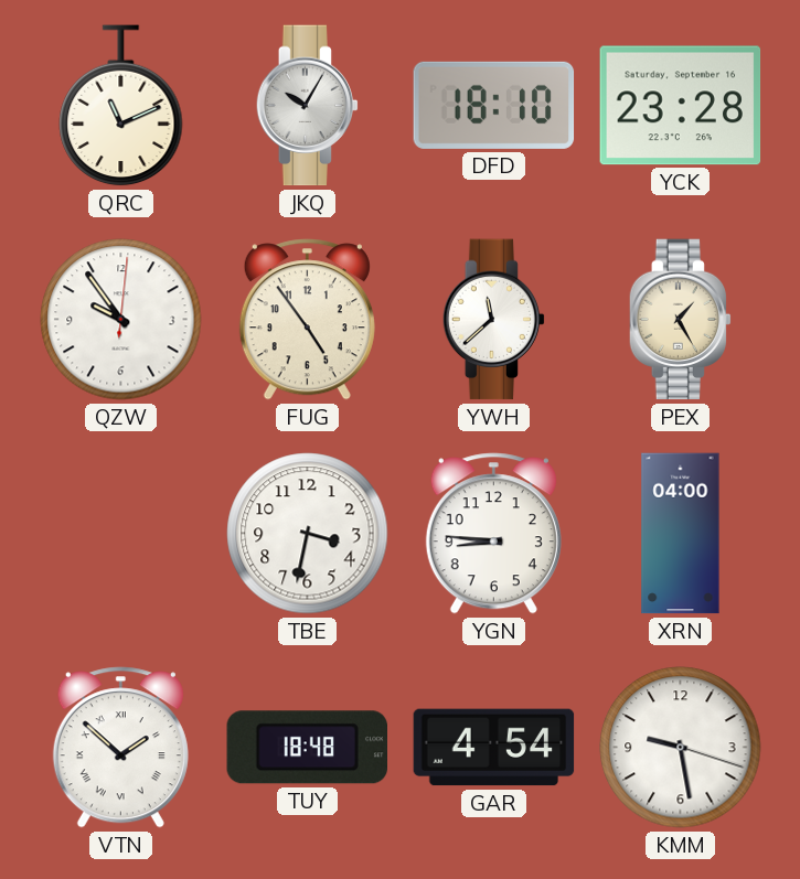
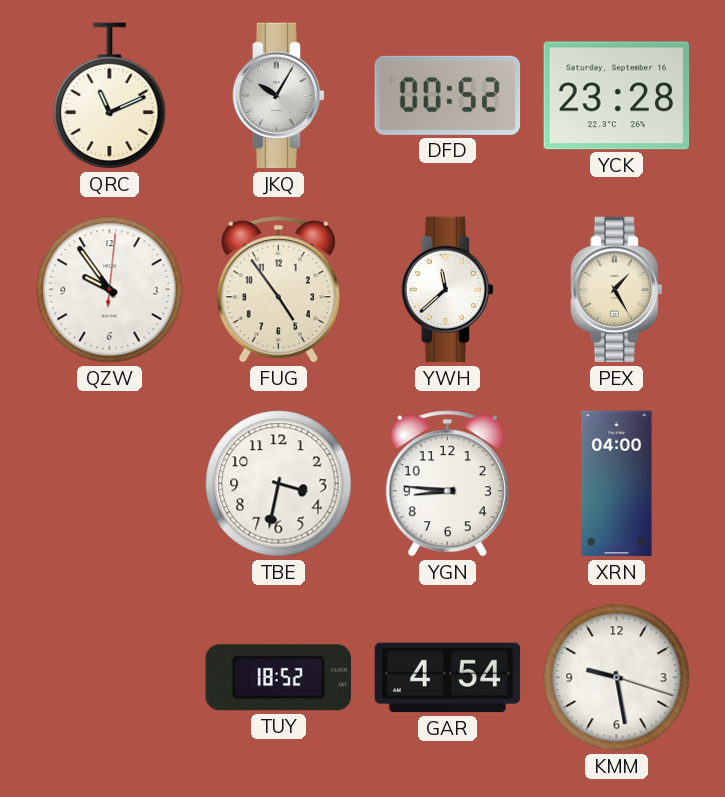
DFD: 18:10 -> 00:52 (448, 95)
VTN: 1:52 -> none (120, 748)
TUY: 18:48 -> 18:52 (278, 678)
